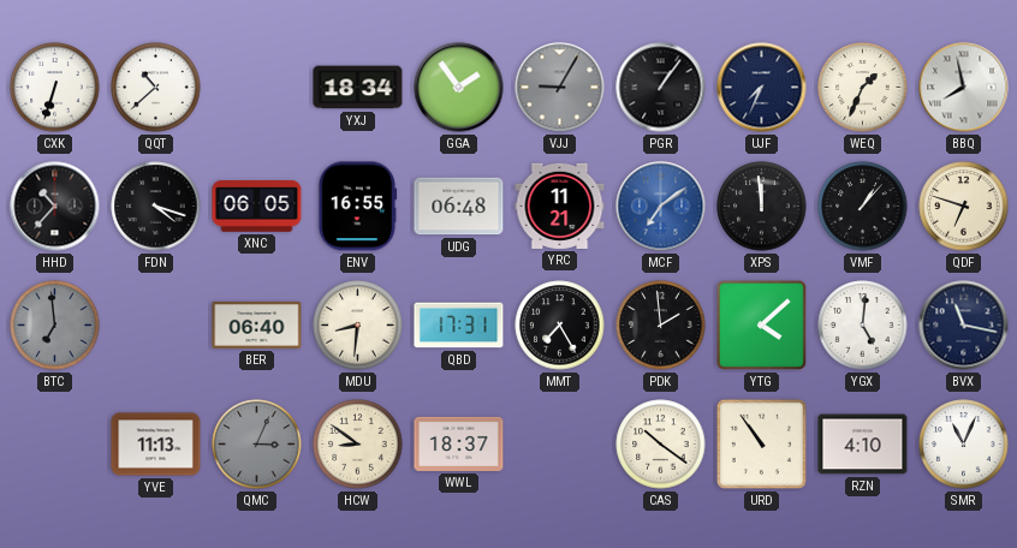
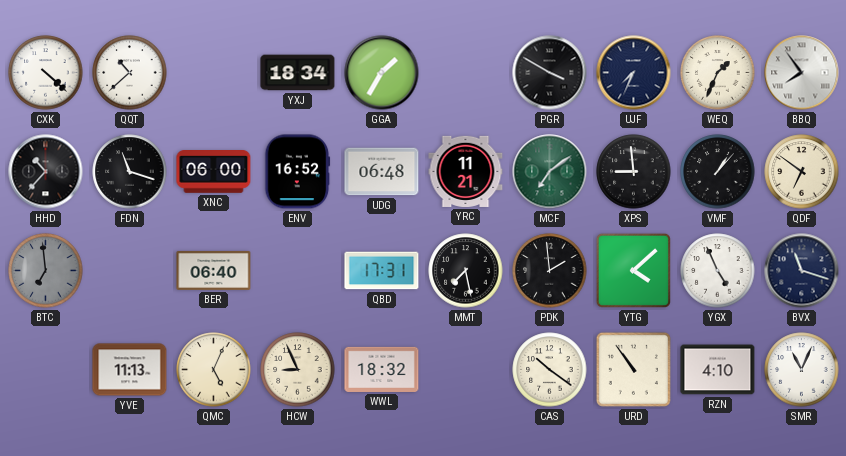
CXK: 6:33 -> 4:22 (46, 73)
GGA: 1:54 -> 1:35 (382, 73)
VJJ: 9:05 -> none (560, 88)
PGR: 1:06 -> 3:50 (550, 73)
BBQ: 7:58 -> 7:54 (802, 73)
FDN: 4:18 -> 11:18 (130, 172)
XNC: 06:05 -> 06:00 (214, 172)
ENV: 16:55 -> 16:52 (298, 172)
MCF dial: blue -> green (550, 172)
XPS: 11:59 -> 8:59 (634, 172)
QDF: 6:48 -> 6:51 (802, 172)
MDU: 8:31 -> none (358, 326)
MMT: 7:25 -> 7:28 (466, 271)
YGX: 5:01 -> 4:56 (718, 271)
BVX: 11:17 -> 11:18 (802, 271)
QMC: 3:04 -> 5:04 (214, 370)
QMC dial: grey -> cream (214, 370)
HCW: 8:51 -> 8:56 (298, 370)
WWL: 18:37 -> 18:32 (382, 369)
